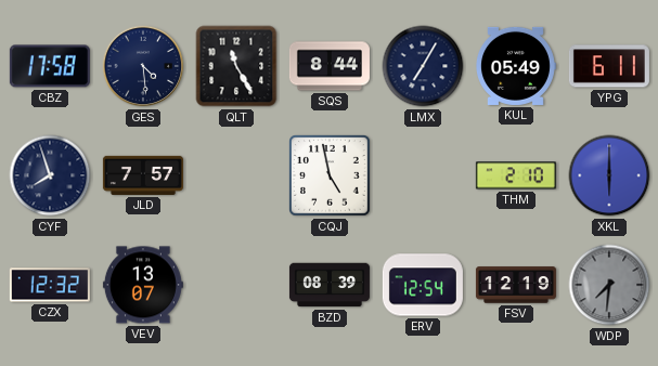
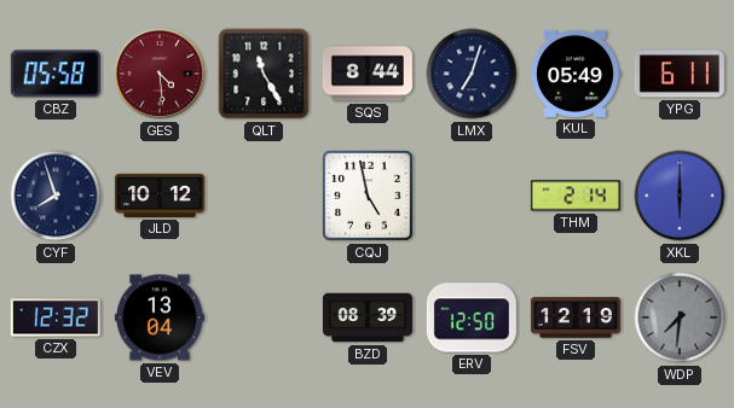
CBZ: 17:58 -> 05:58 (56, 74)
GES dial: navy -> burgundy (160, 74)
LMX: 7:05 -> 7:03 (472, 74)
JLD: 7:57 -> 10:12 (160, 196)
THM: 2:10 -> 2:14 (576, 196)
VEV: 13:07 -> 13:04 (160, 317)
ERV: 12:54 -> 12:50 (472, 317)
